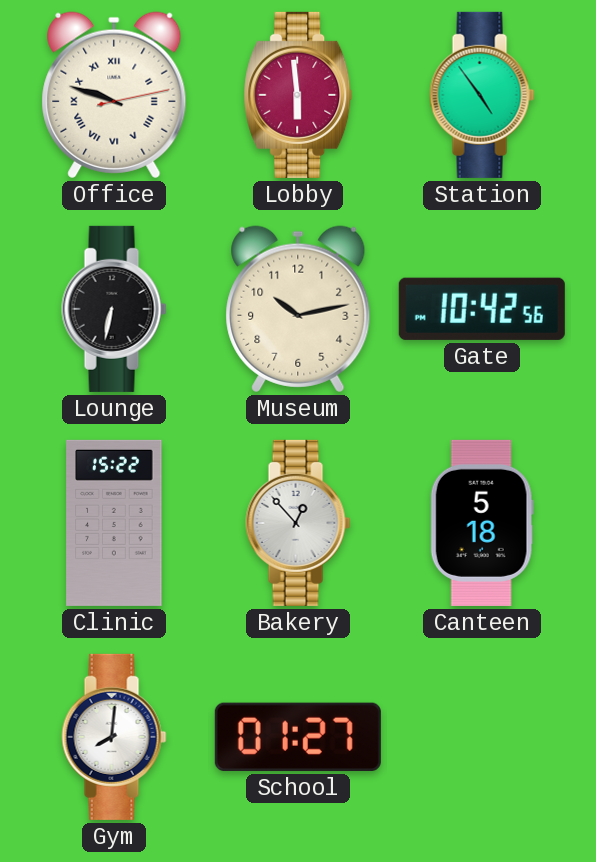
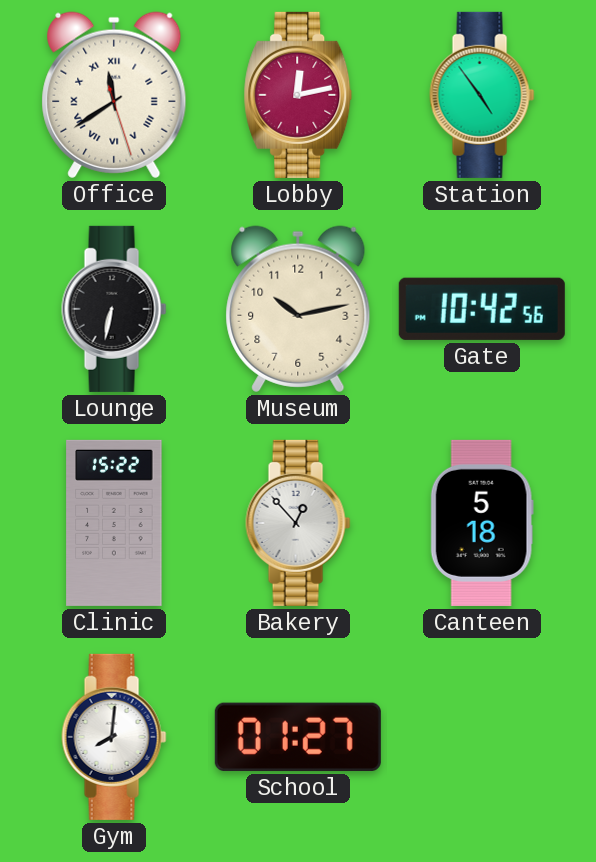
Office: 9:48 -> 11:39 (114, 95)
Lobby: 5:59 -> 12:13 (298, 95)
